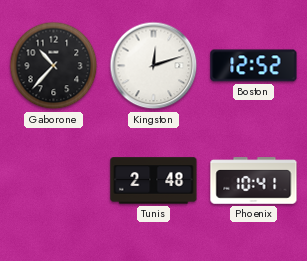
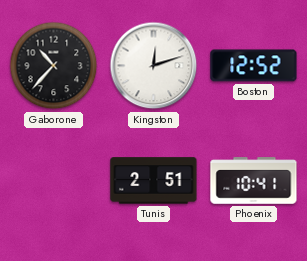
Tunis: 2:48 -> 2:51 (154, 181)
